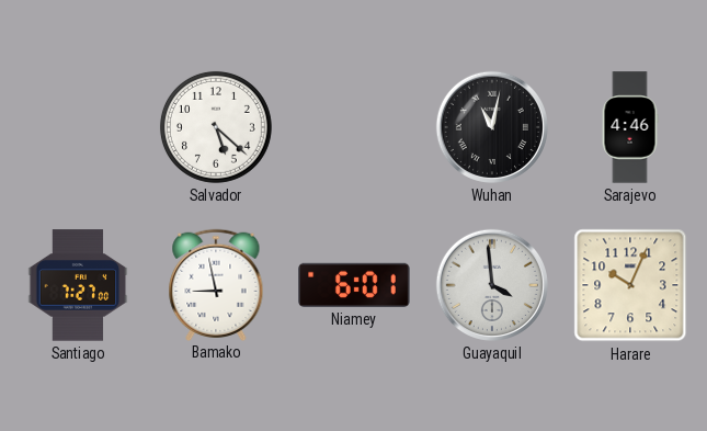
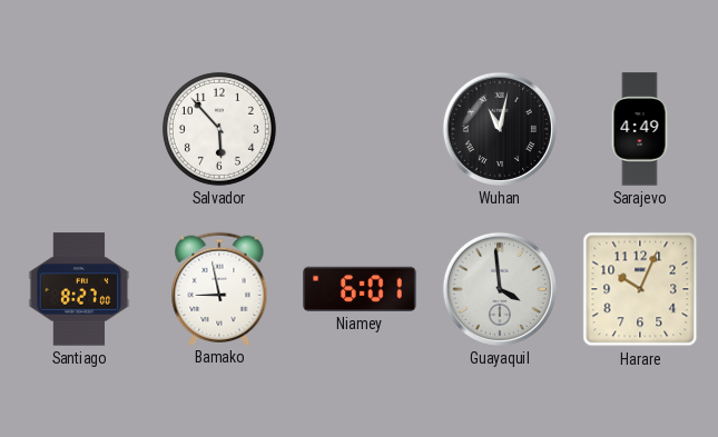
Salvador: 5:22 -> 5:53 (219, 129)
Sarajevo: 4:46 -> 4:49 (640, 129)
Santiago: 7:27 -> 8:27 (79, 289)
